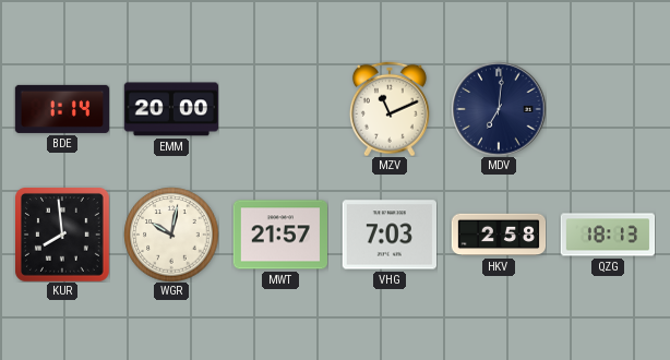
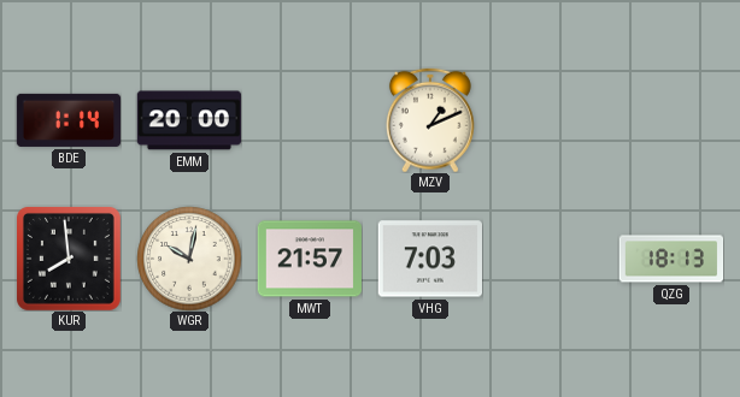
MZV: 11:11 -> 1:11 (430, 120)
MDV: 7:01 -> none (499, 109)
HKV: 2:58 -> none (499, 235)
